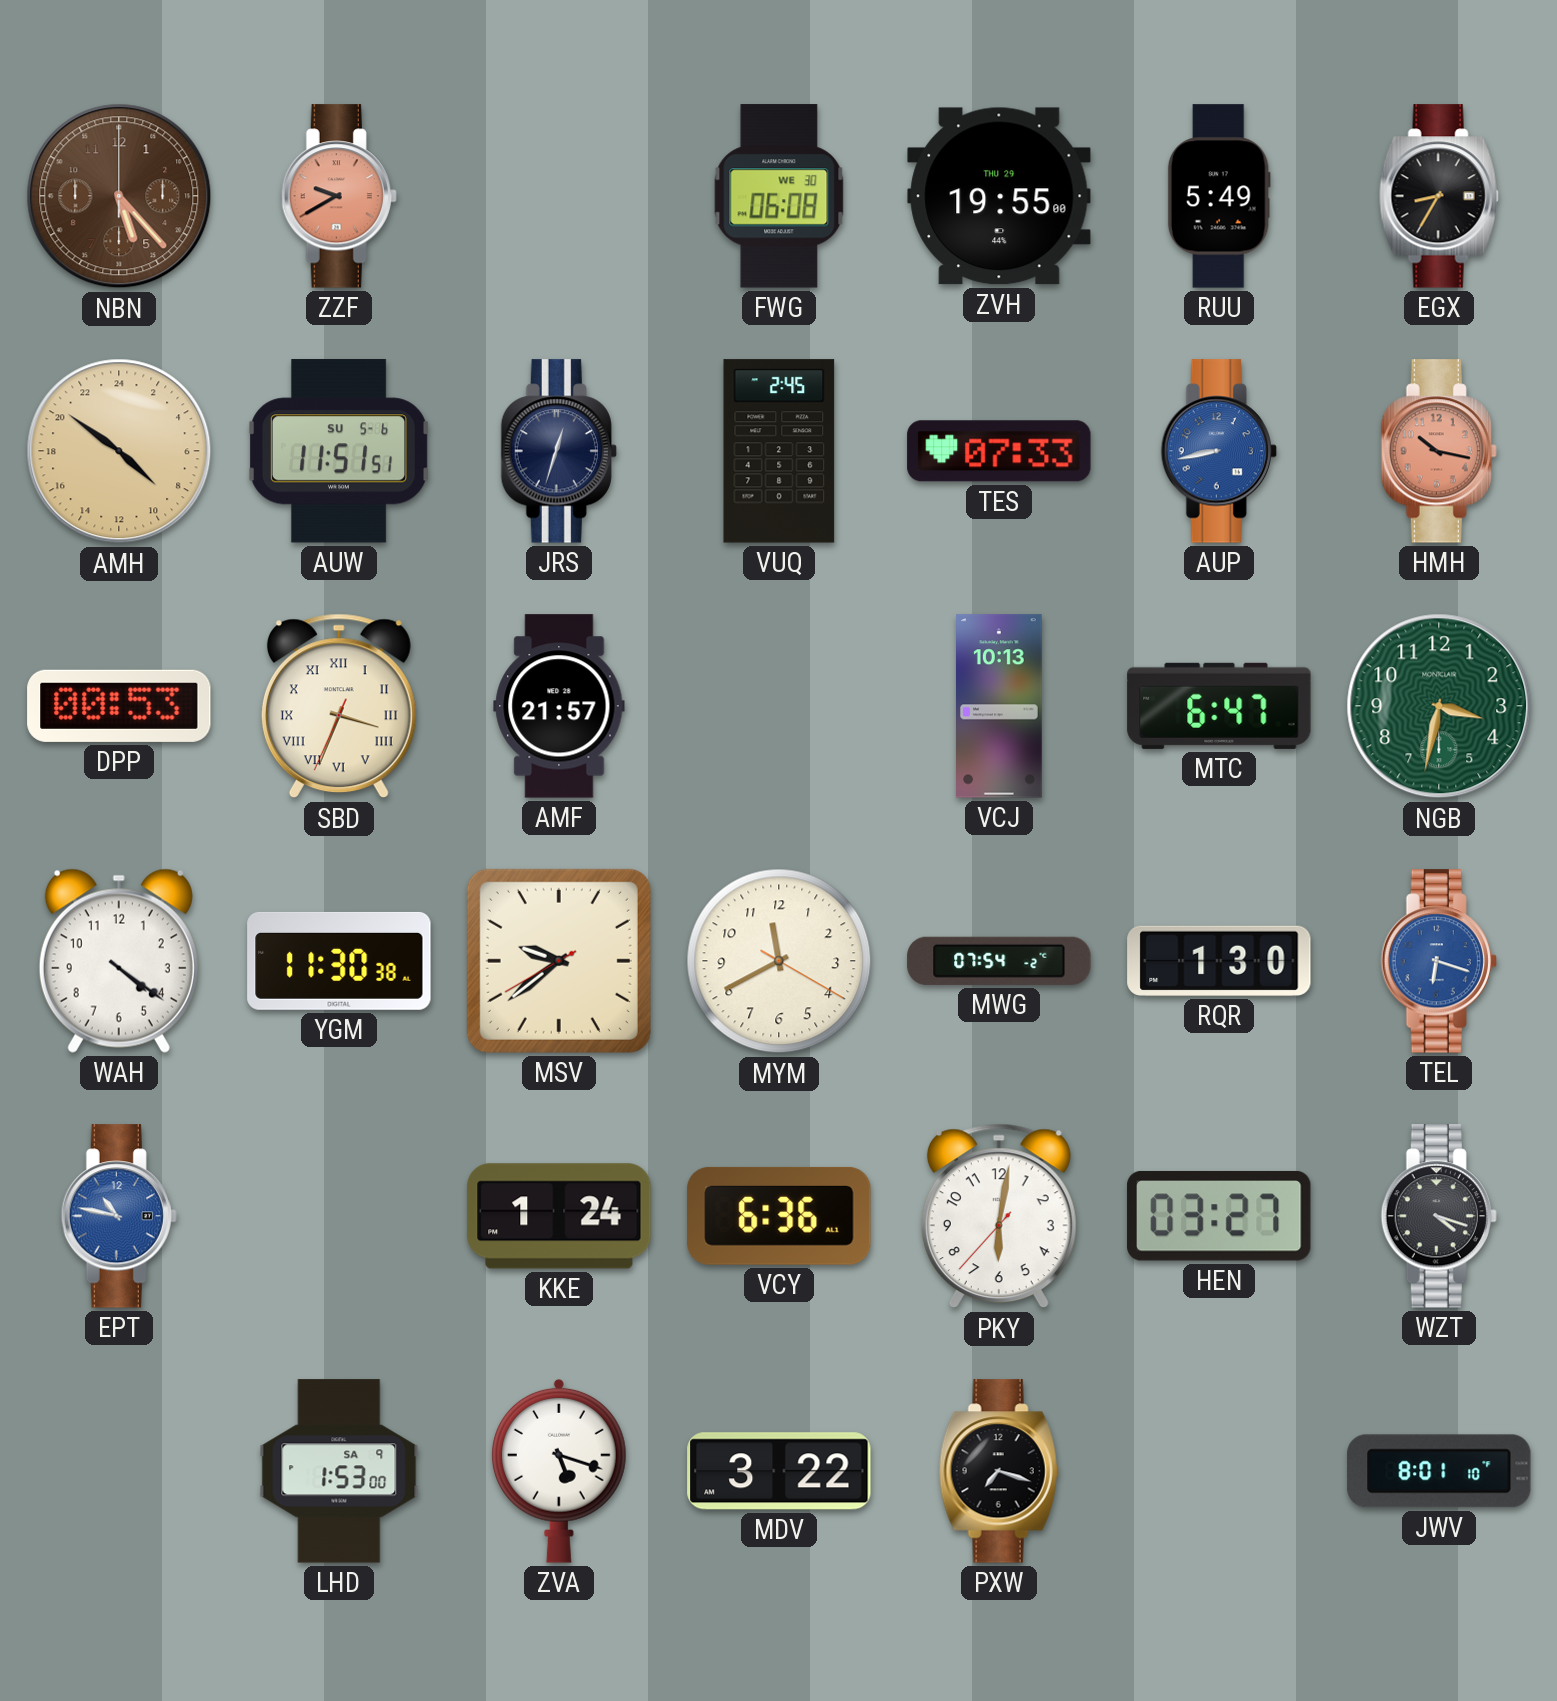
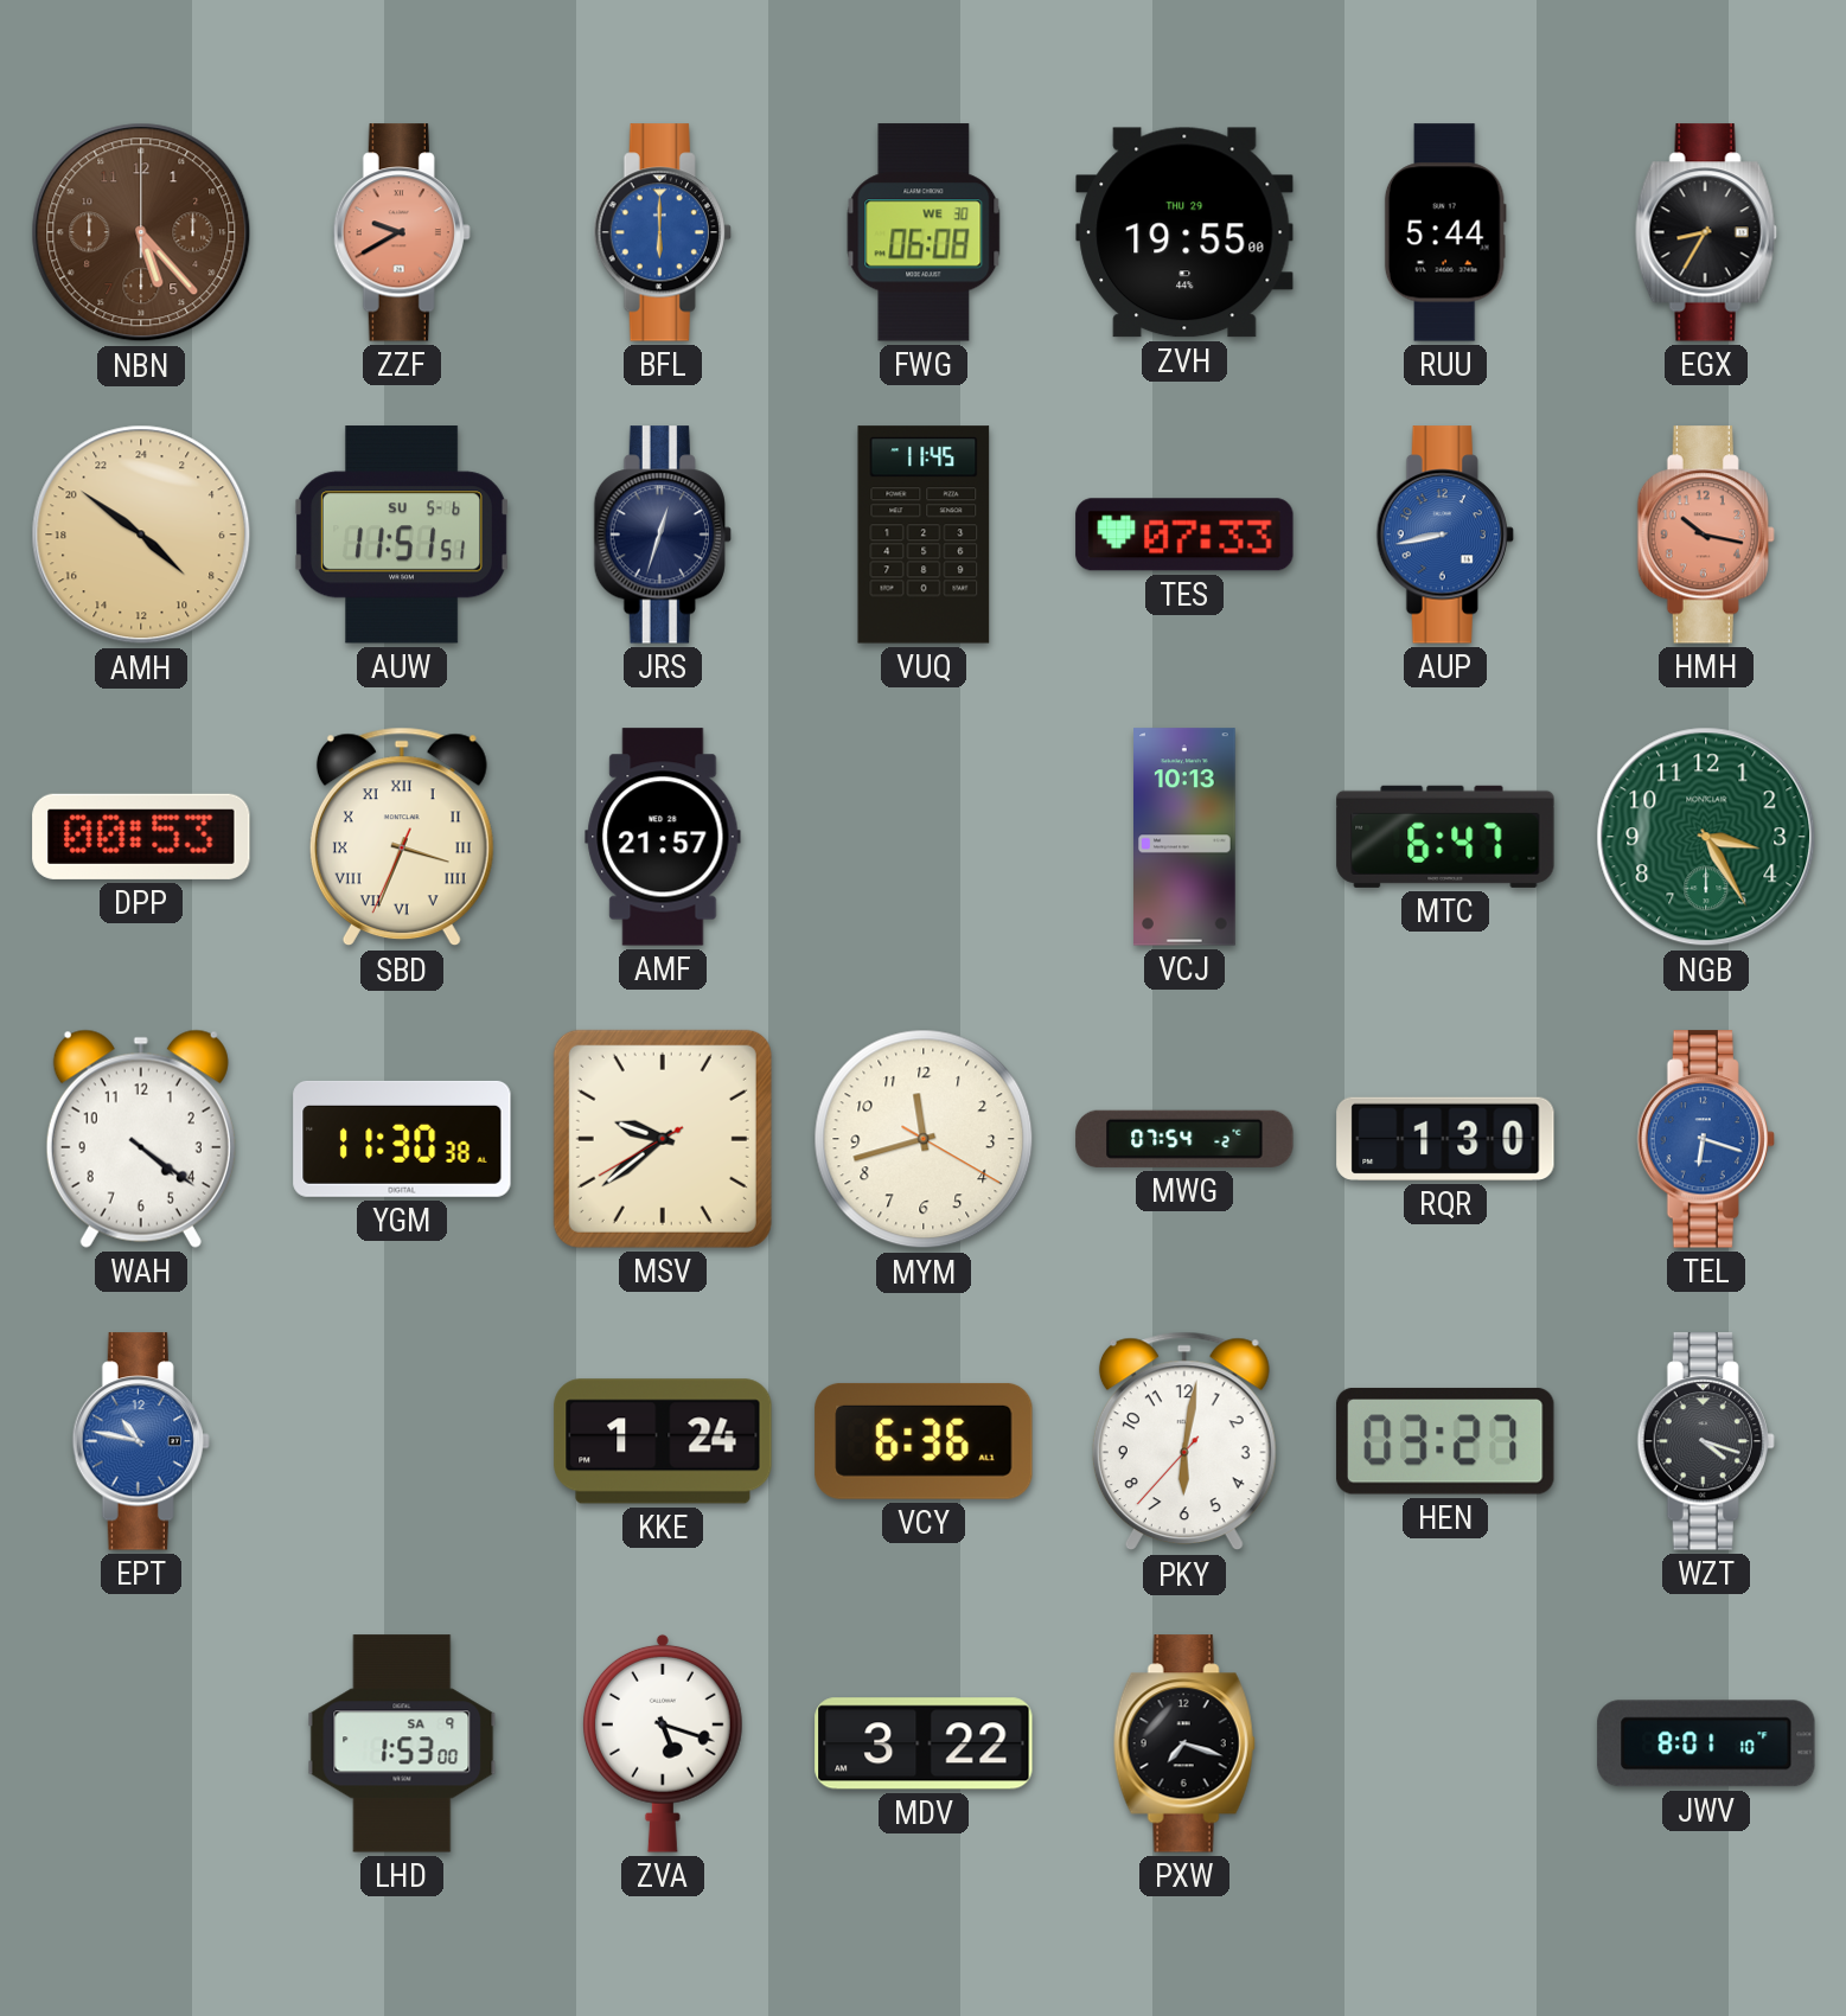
BFL: none -> 6:00 (663, 232)
RUU: 5:49 -> 5:44 (1445, 232)
VUQ: 2:45 -> 11:45 (924, 535)
NGB: 3:32 -> 3:25 (1706, 837)
MYM: 11:40 -> 11:42 (924, 1139)
